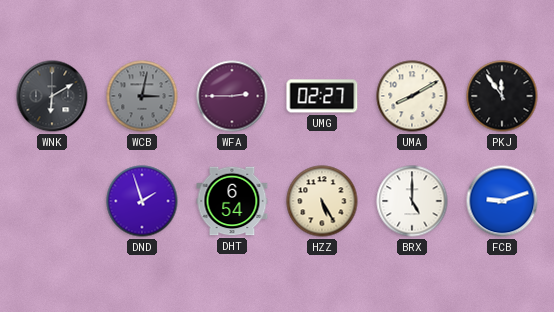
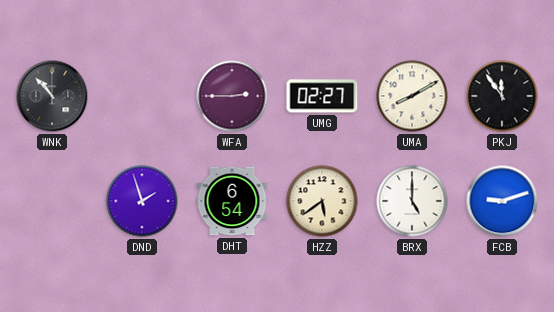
WNK: 6:10 -> 10:53 (52, 96)
WCB: 3:02 -> none (142, 96)
HZZ: 5:25 -> 5:39 (322, 201)
